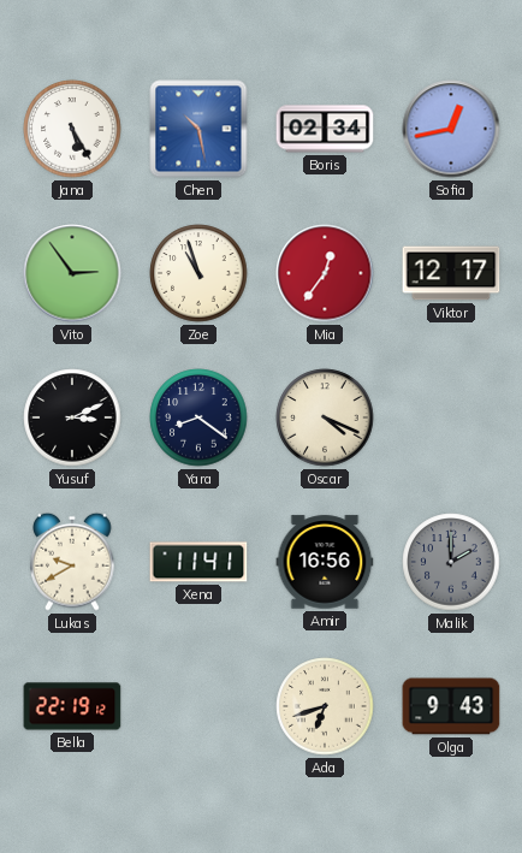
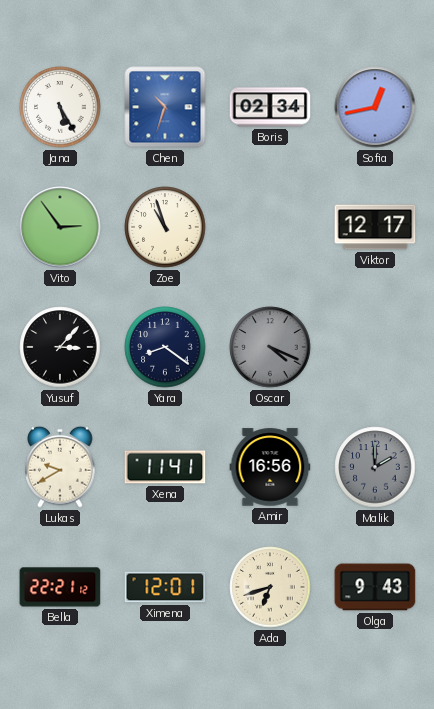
Chen: 10:28 -> 10:33 (165, 107)
Mia: 12:36 -> none (325, 273)
Yusuf: 3:11 -> 3:07 (60, 347)
Oscar dial: cream -> grey (270, 347)
Bella: 22:19 -> 22:21 (60, 587)
Ximena: none -> 12:01 (165, 587)
